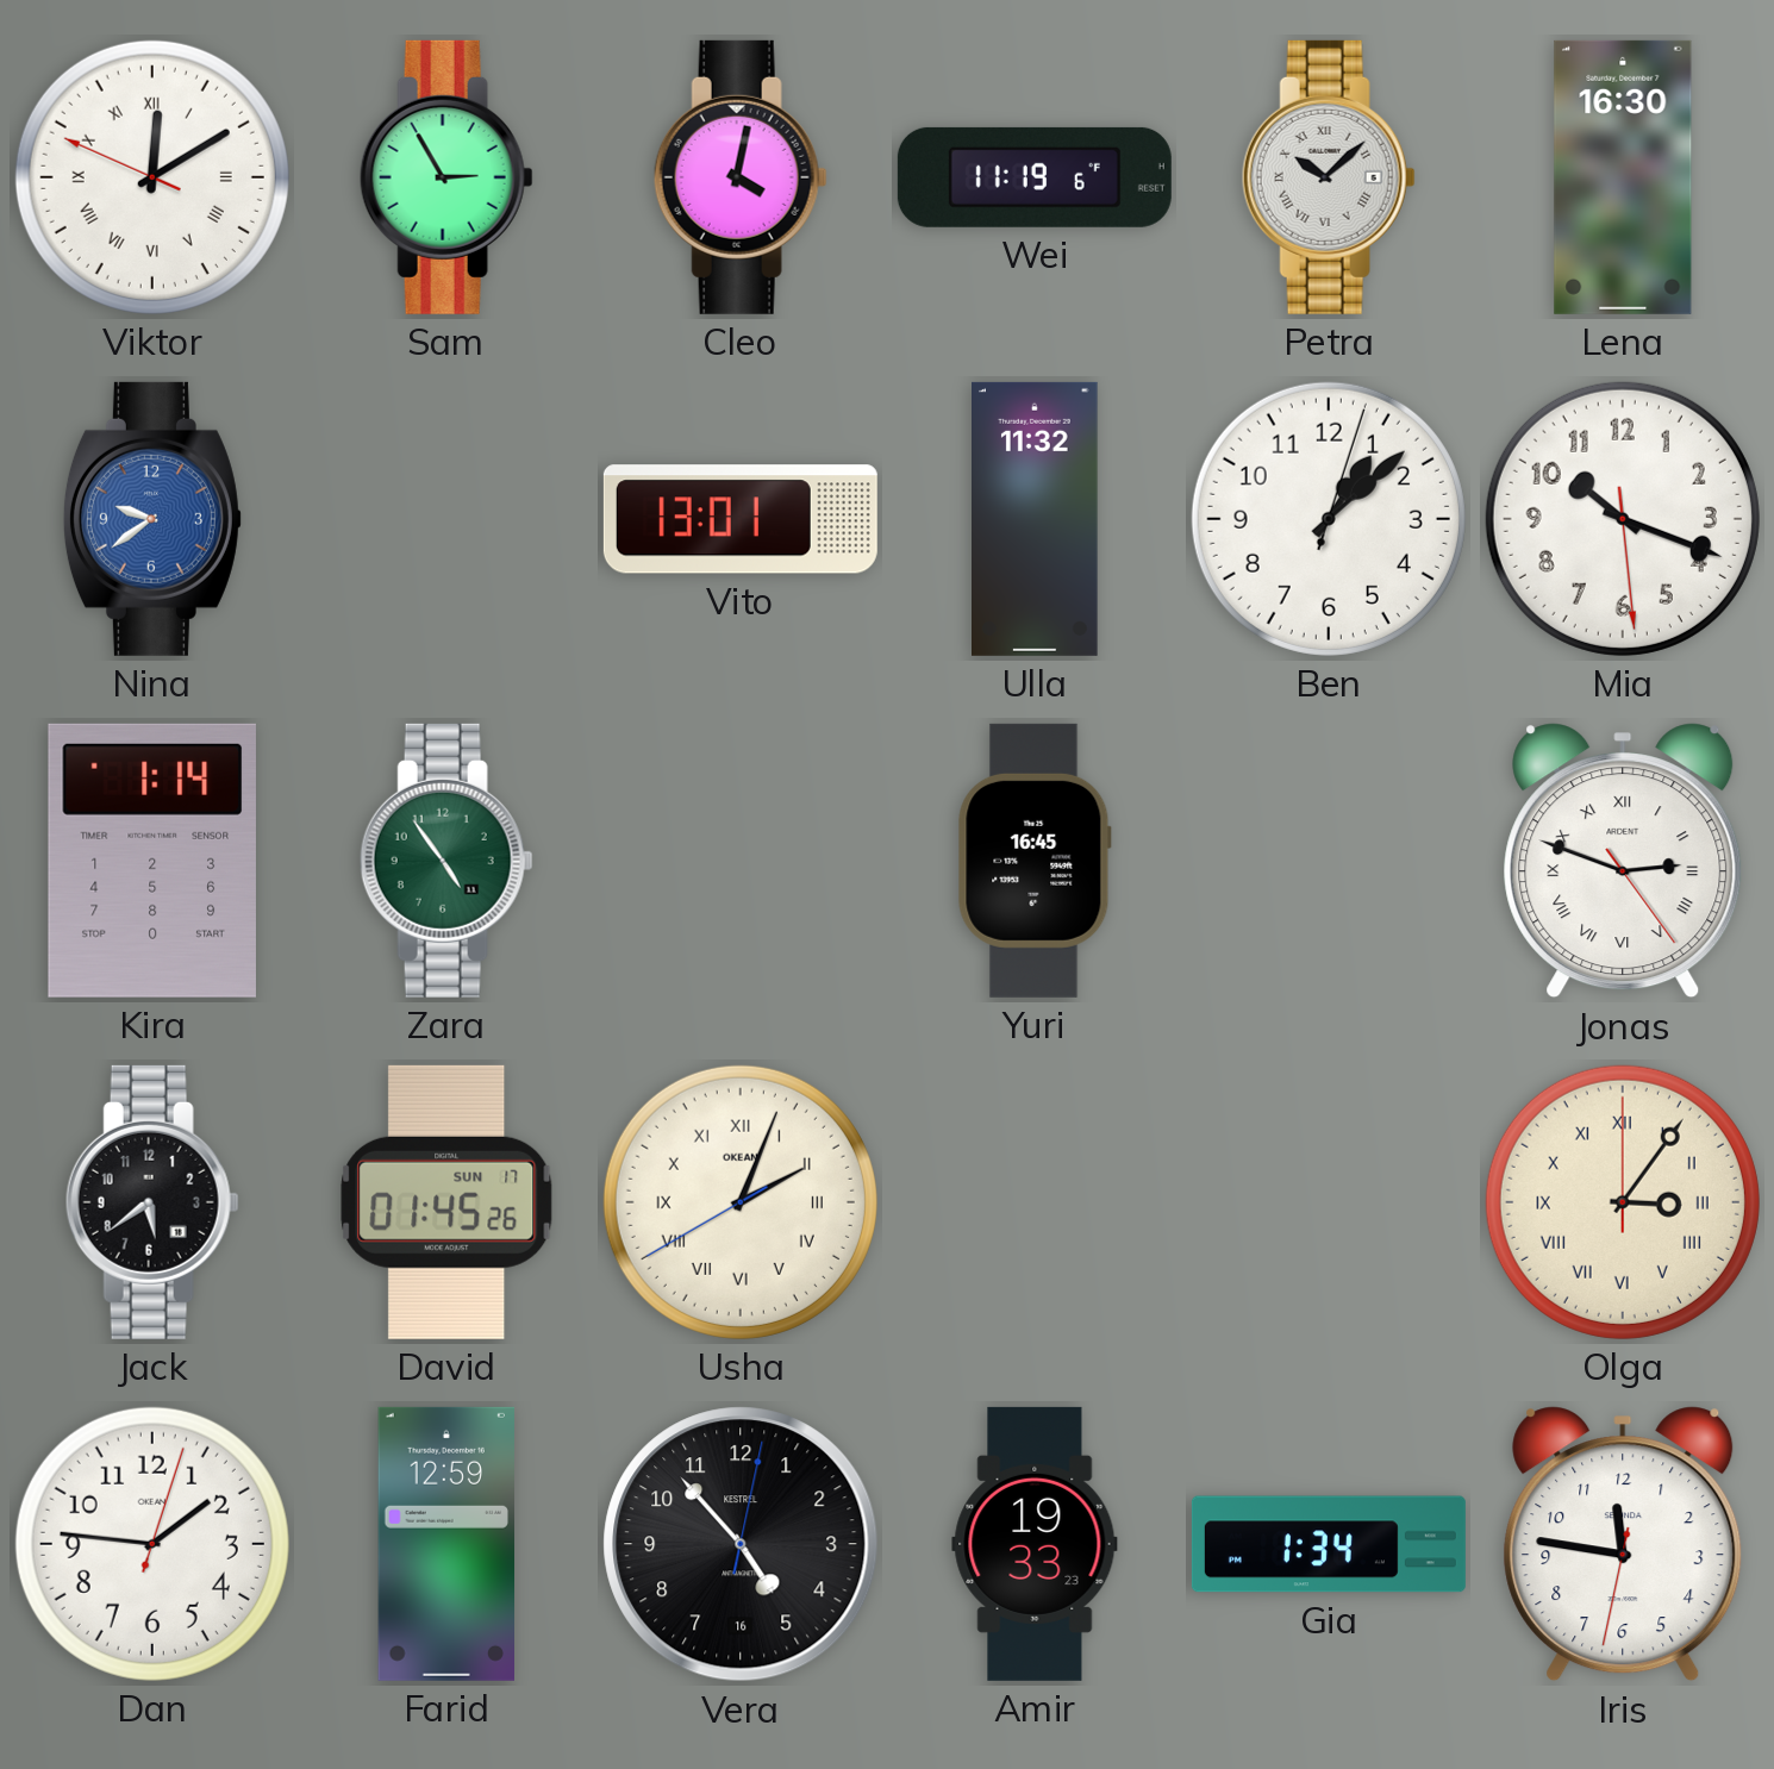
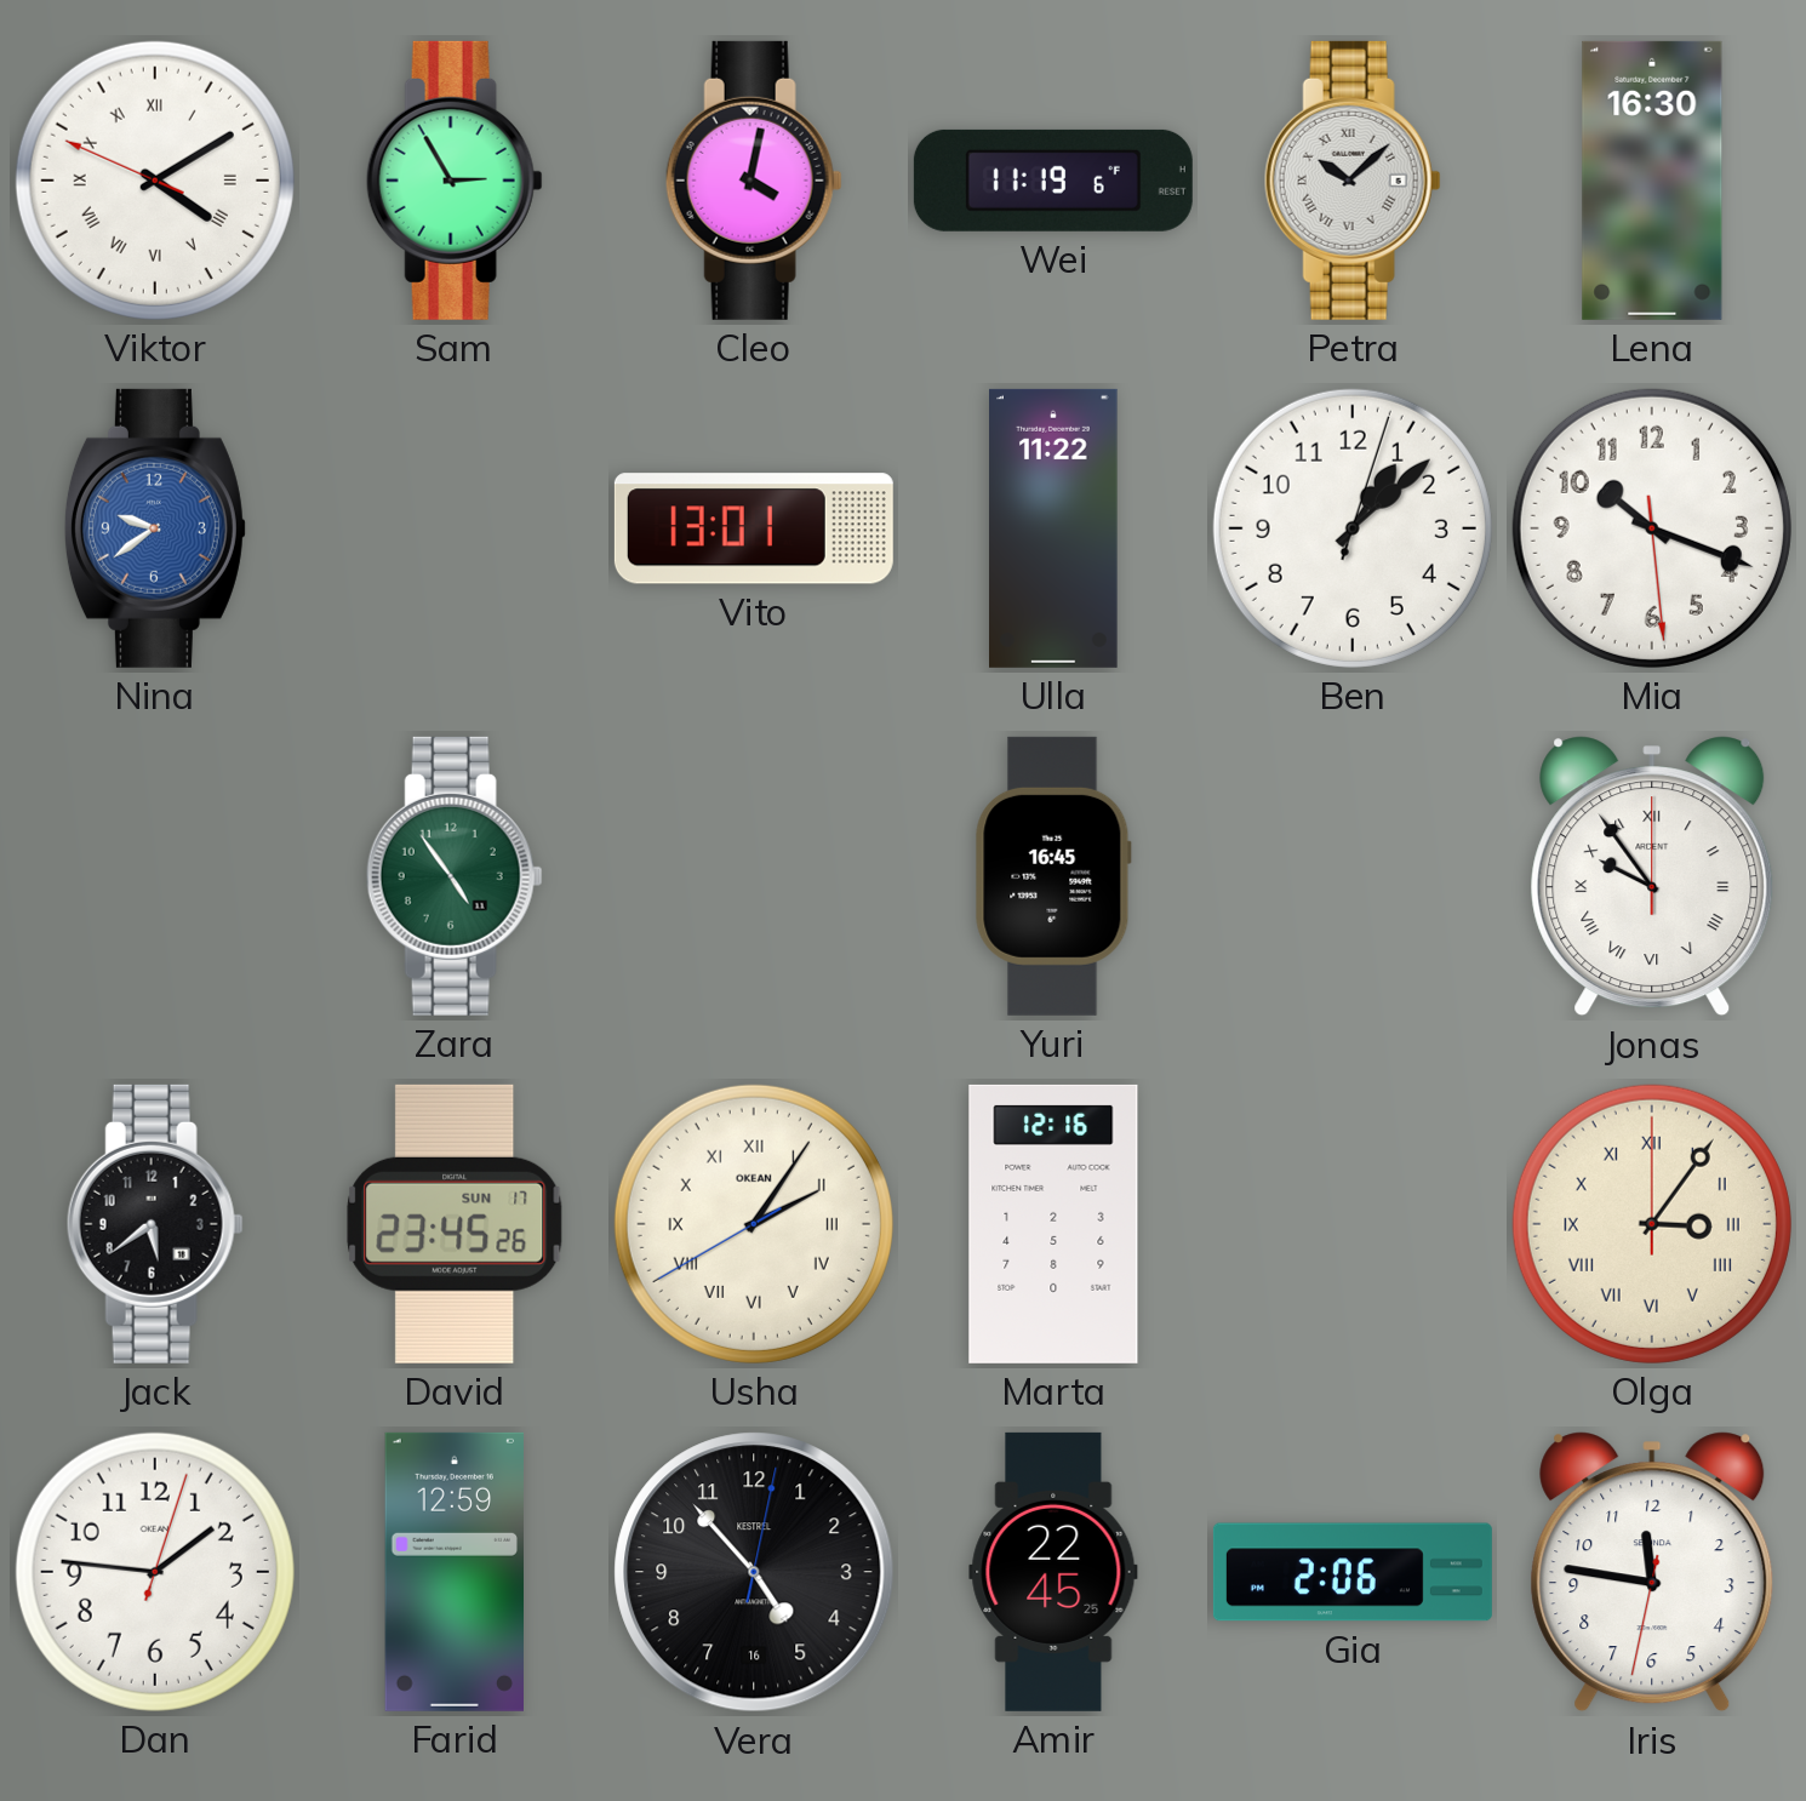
Viktor: 12:09 -> 4:09 (155, 181)
Ulla: 11:32 -> 11:22 (1055, 528)
Kira: 1:14 -> none (152, 861)
Jonas: 2:48 -> 9:54 (1652, 876)
David: 01:45 -> 23:45 (455, 1224)
Usha: 2:03 -> 2:05 (754, 1224)
Marta: none -> 12:16 (1053, 1224)
Amir: 19:33 -> 22:45 (1053, 1572)
Gia: 1:34 -> 2:06 (1353, 1572)
